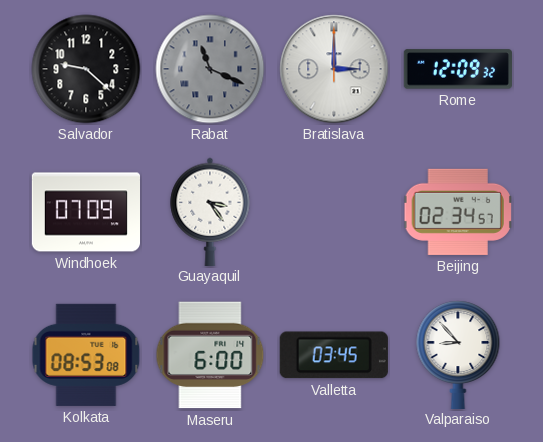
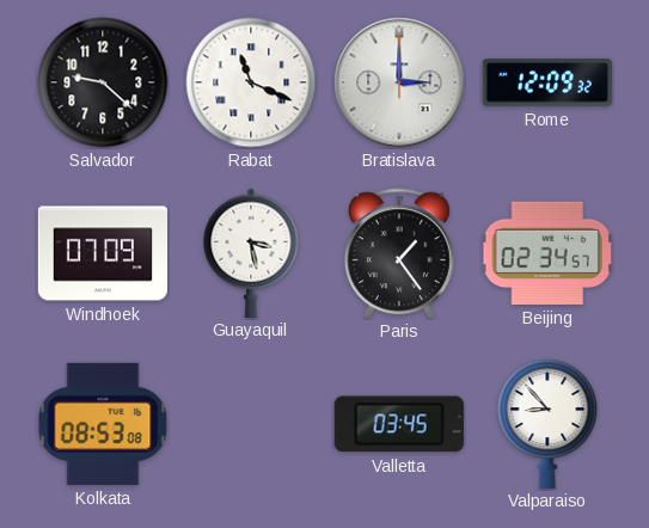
Rabat dial: grey -> white (251, 82)
Guayaquil: 3:24 -> 3:28 (251, 252)
Paris: none -> 1:24 (399, 253)
Maseru: 6:00 -> none (210, 355)
